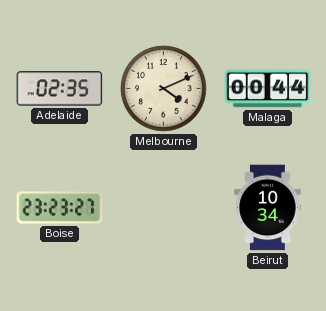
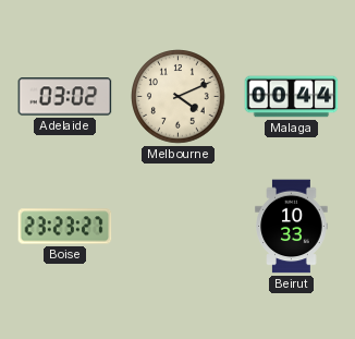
Adelaide: 02:35 -> 03:02 (65, 97)
Beirut: 10:34 -> 10:33 (292, 227)
